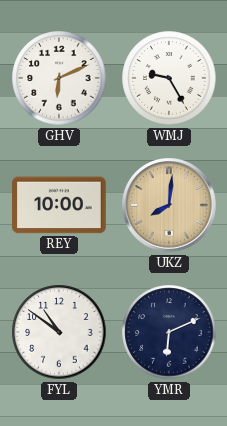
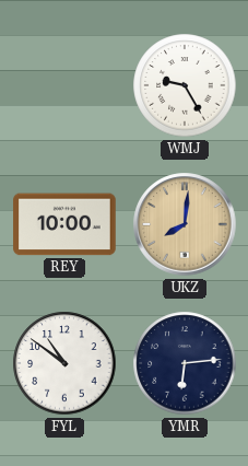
GHV: 6:11 -> none (59, 78)
YMR: 6:11 -> 6:14 (185, 363)
